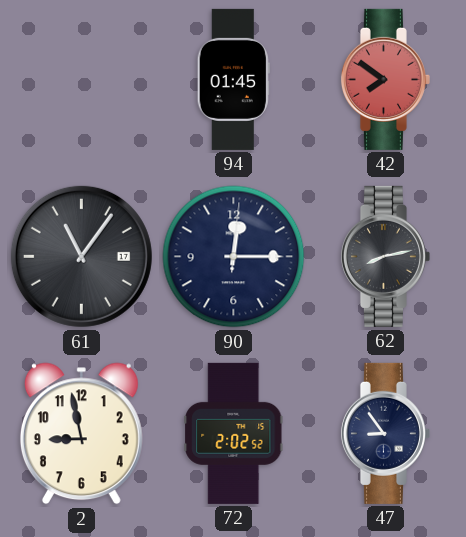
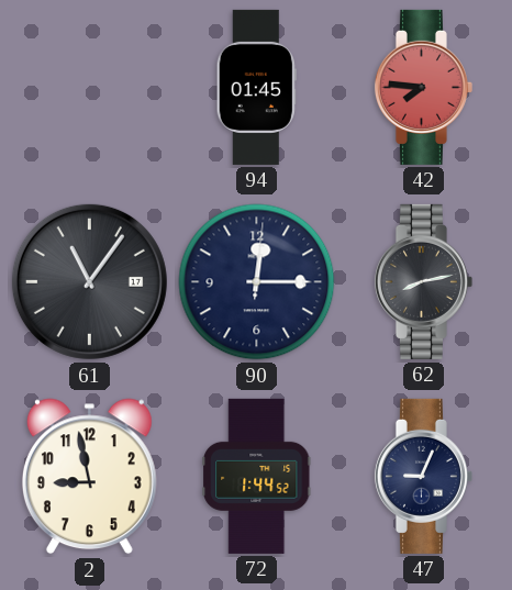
42: 7:51 -> 7:46 (423, 87)
72: 2:02 -> 1:44 (257, 476)
47: 8:54 -> 9:04 (423, 476)
